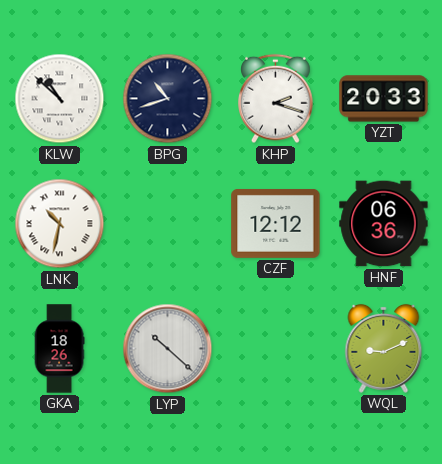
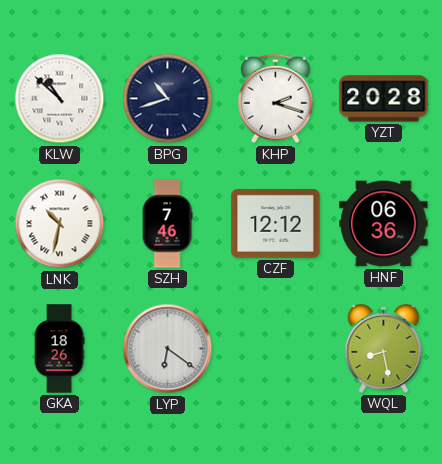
YZT: 20:33 -> 20:28 (384, 99)
SZH: none -> 7:46 (167, 224)
LYP: 10:22 -> 6:21 (168, 349)
WQL: 9:11 -> 8:28 (384, 348)
